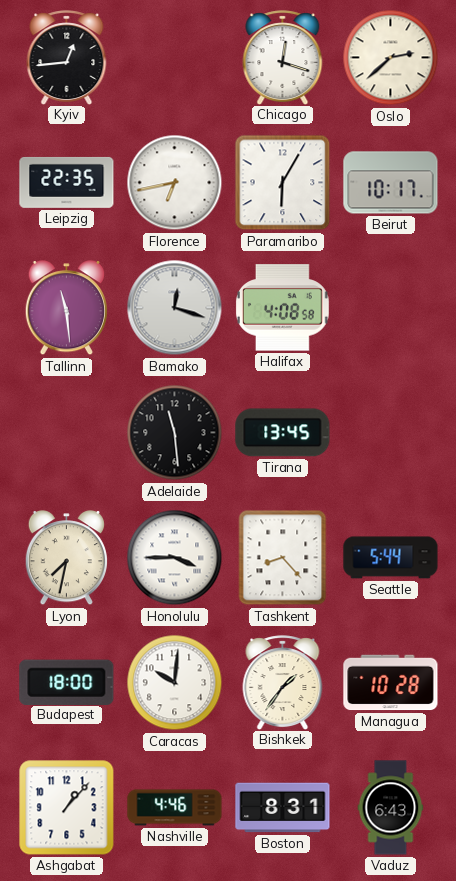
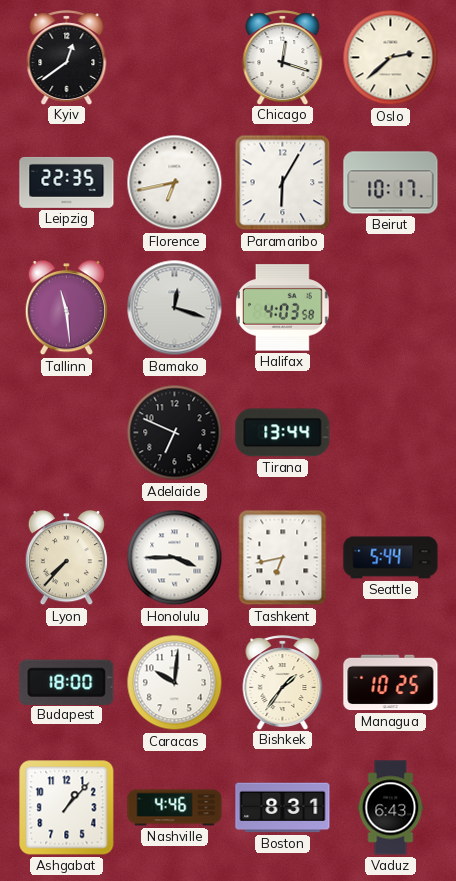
Kyiv: 12:44 -> 12:39 (67, 57)
Halifax: 4:08 -> 4:03 (282, 308)
Adelaide: 11:29 -> 6:49 (175, 433)
Tirana: 13:45 -> 13:44 (283, 433)
Lyon: 7:32 -> 7:37 (66, 558)
Tashkent: 8:23 -> 6:43 (283, 558)
Managua: 10:28 -> 10:25 (391, 683)
